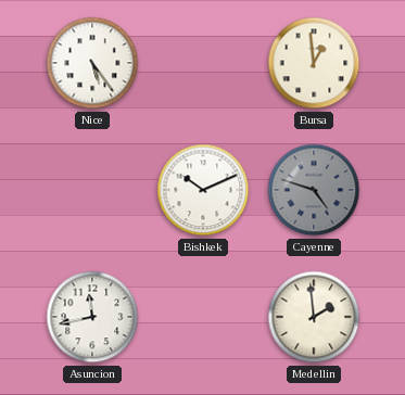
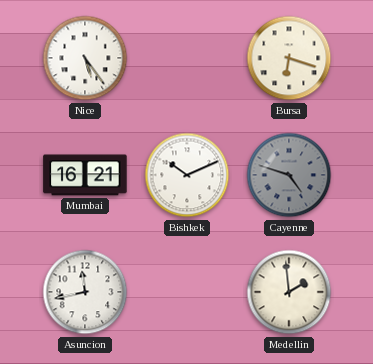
Bursa: 12:59 -> 6:18 (289, 58)
Mumbai: none -> 16:21 (85, 175)
